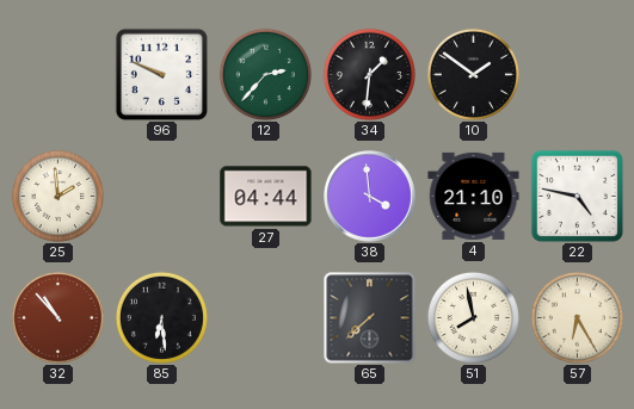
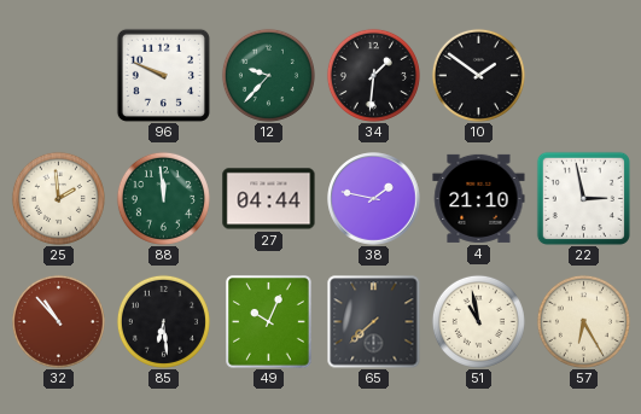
12: 2:37 -> 9:37 (268, 75)
88: none -> 11:59 (163, 198)
38: 3:59 -> 1:47 (374, 199)
22: 4:47 -> 2:58 (583, 198)
49: none -> 10:04 (269, 322)
51: 7:58 -> 10:58 (478, 321)
